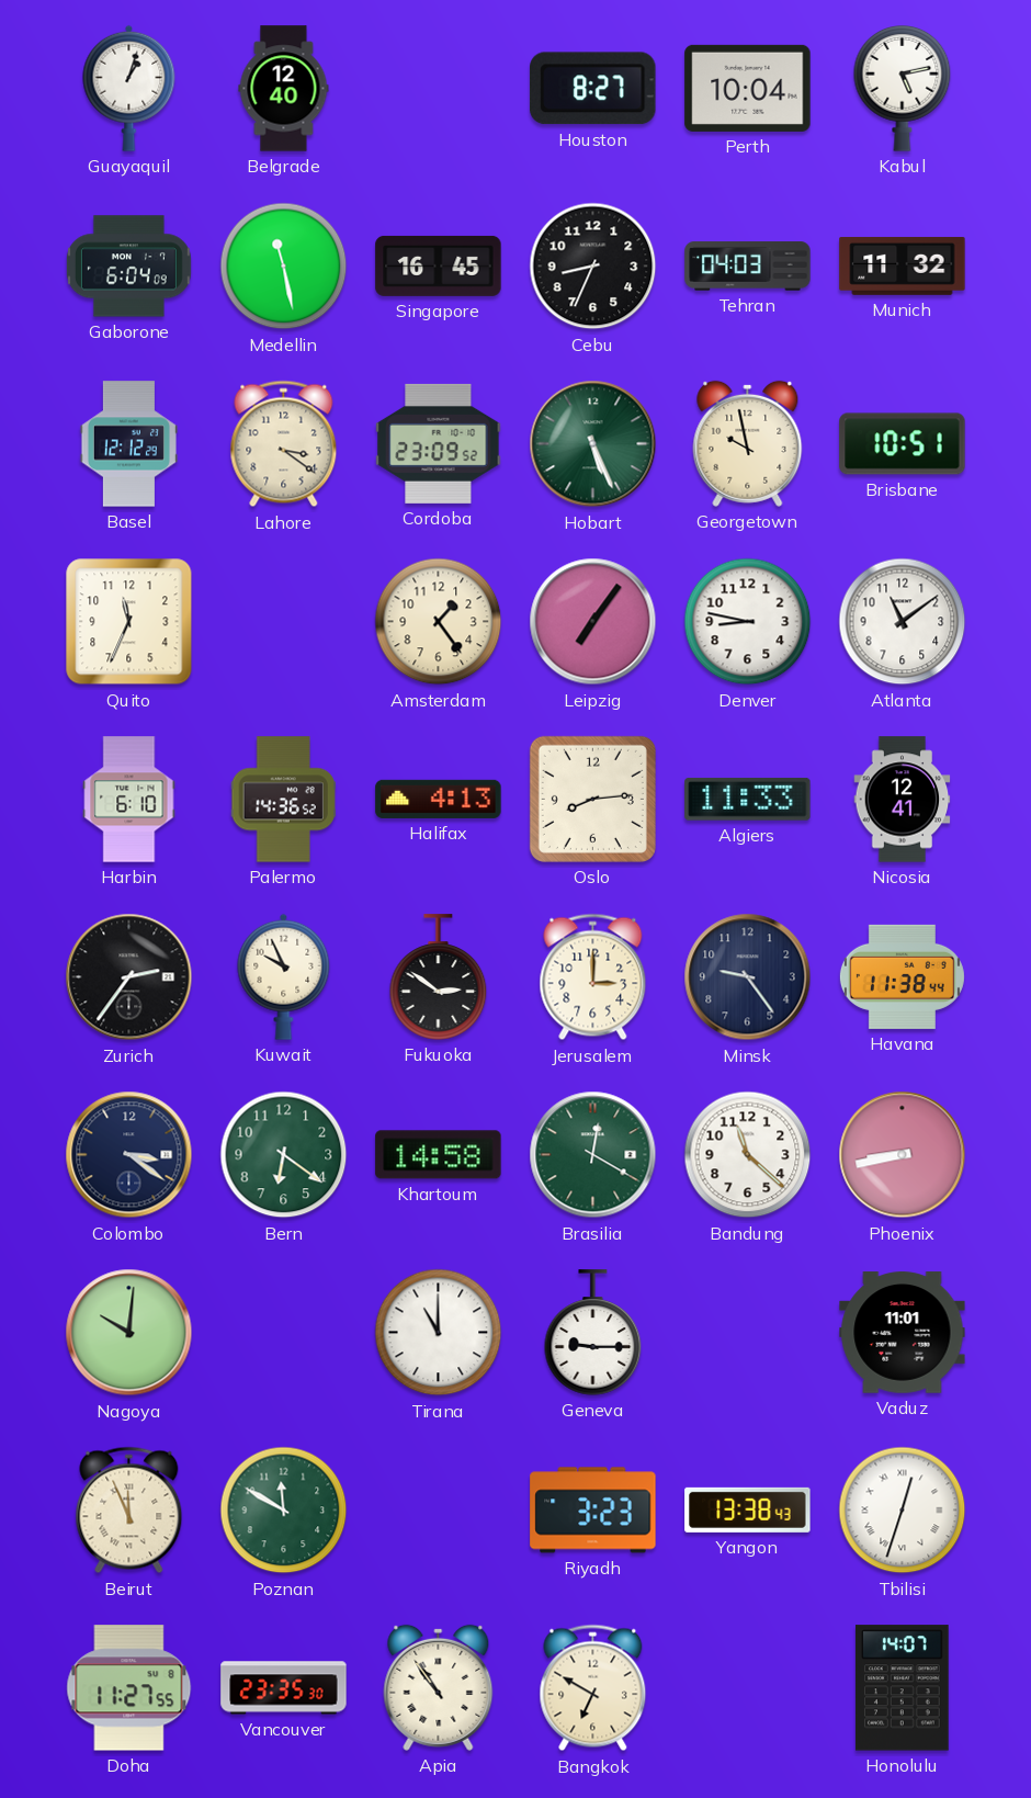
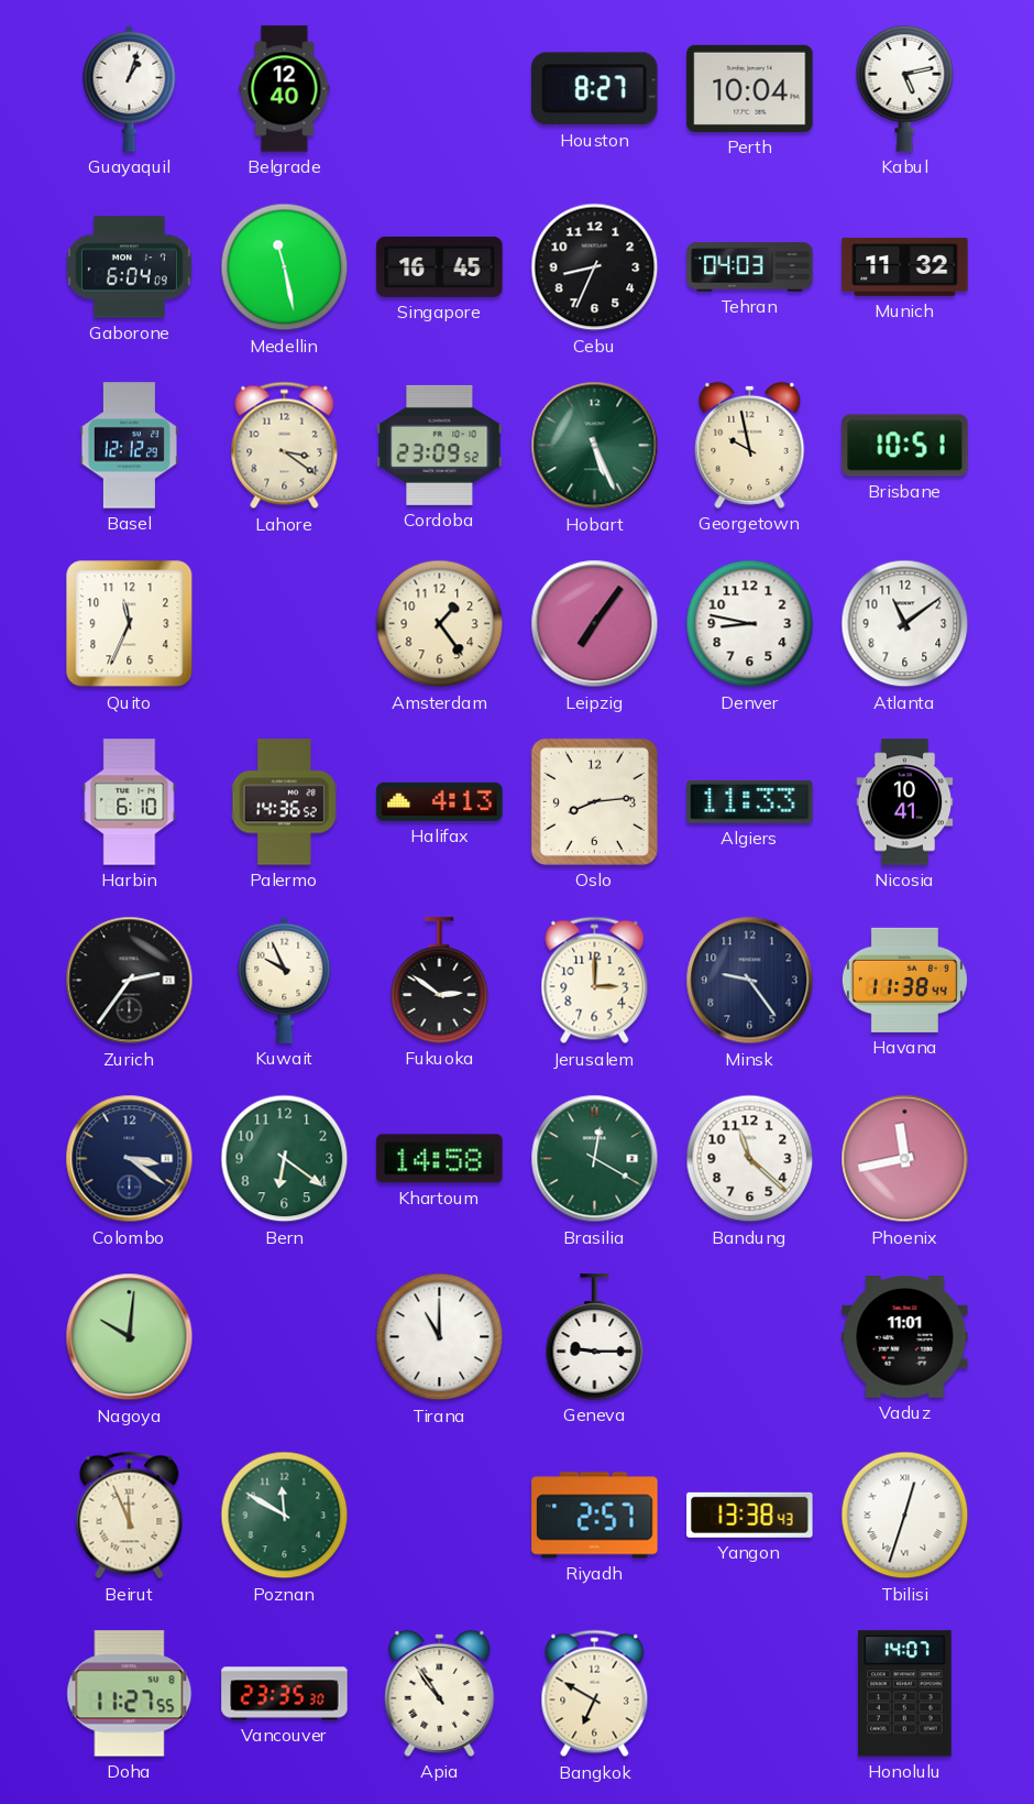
Nicosia: 12:41 -> 10:41 (905, 802)
Phoenix: 8:43 -> 11:43 (905, 1159)
Riyadh: 3:23 -> 2:57 (595, 1516)
